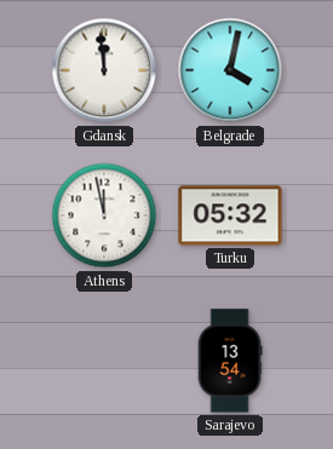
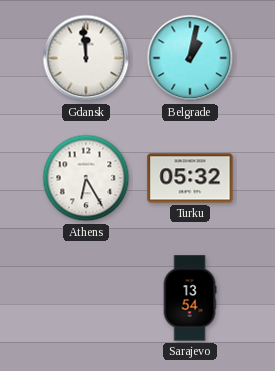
Belgrade: 4:02 -> 1:02 (190, 58)
Athens: 11:58 -> 6:25 (86, 178)
